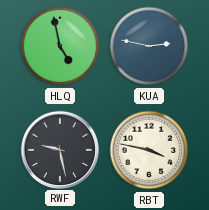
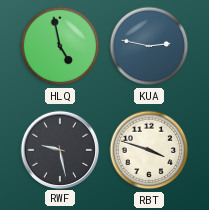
RBT: 3:47 -> 3:48 (149, 150)
